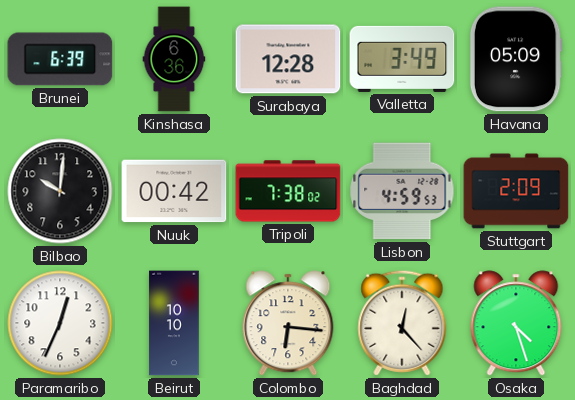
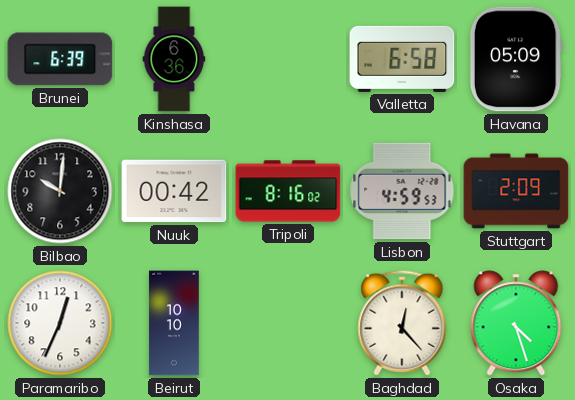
Surabaya: 12:28 -> none (288, 59)
Valletta: 3:49 -> 6:58 (402, 59)
Tripoli: 7:38 -> 8:16 (288, 191)
Colombo: 6:16 -> none (288, 323)
